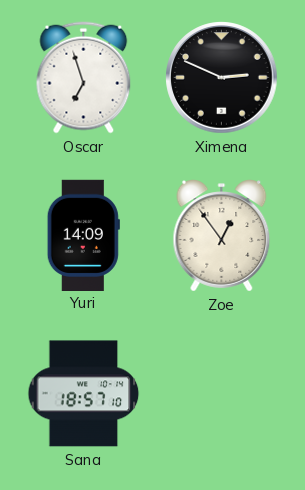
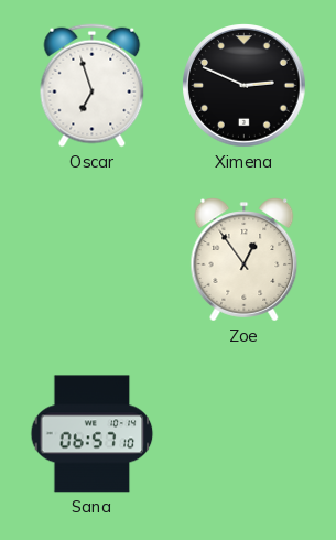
Yuri: 14:09 -> none (83, 235)
Sana: 18:57 -> 06:57 (93, 434)
